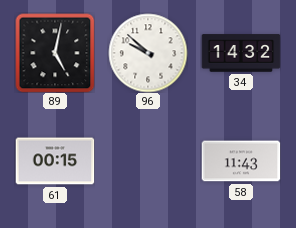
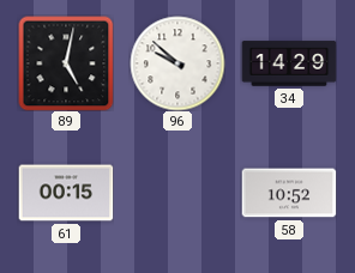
34: 14:32 -> 14:29 (289, 63)
58: 11:43 -> 10:52 (289, 193)
